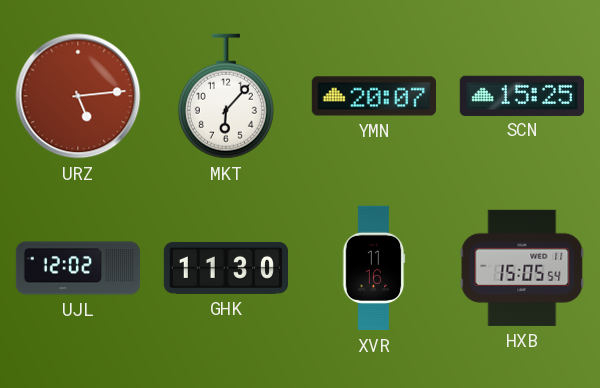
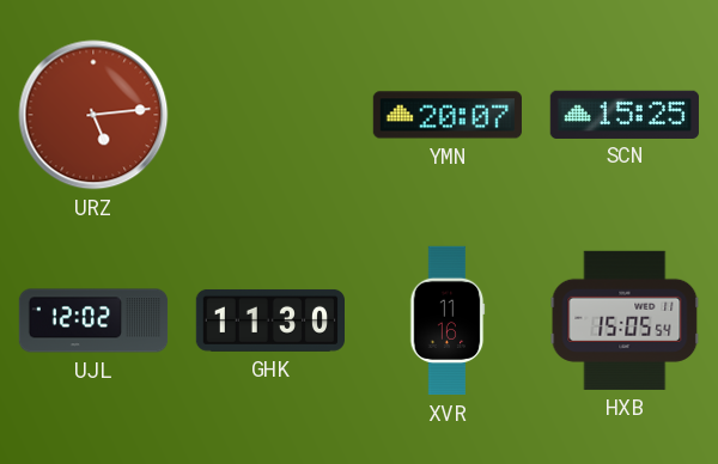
MKT: 6:07 -> none (226, 96)
